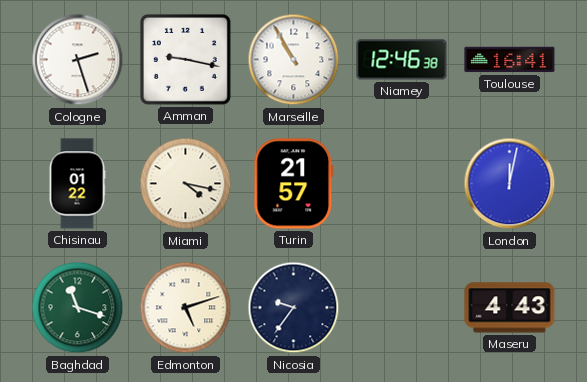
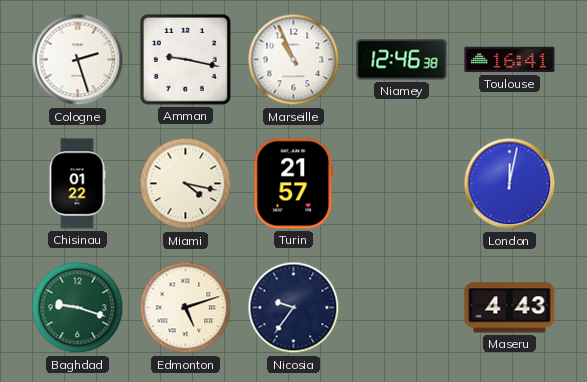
Marseille: 10:55 -> 10:56 (294, 60)
Baghdad: 11:18 -> 9:18 (78, 308)
